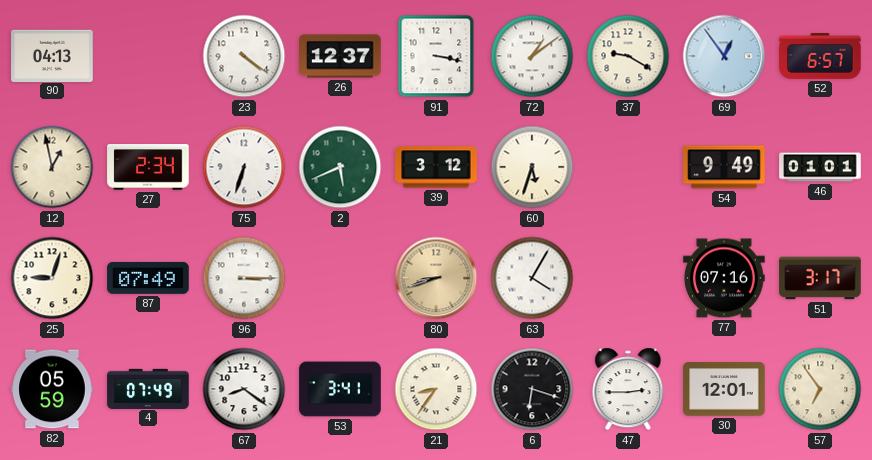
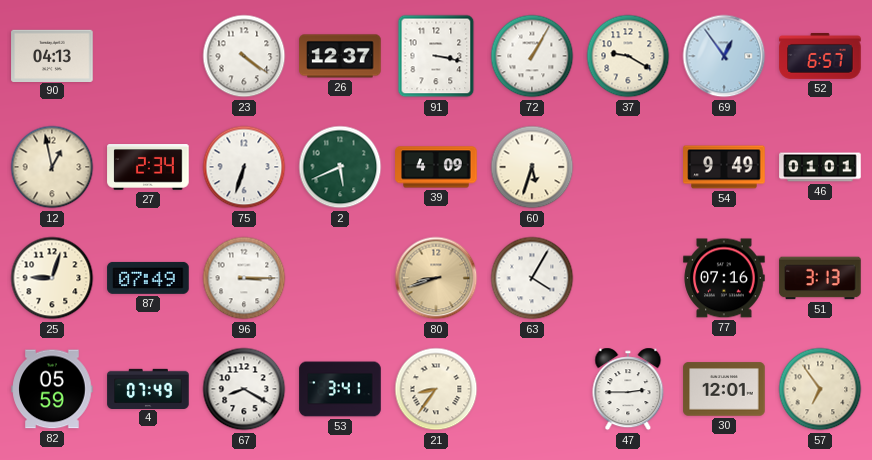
72: 1:09 -> 1:05 (532, 56)
39: 3:12 -> 4:09 (436, 167)
51: 3:17 -> 3:13 (820, 278)
67: 8:21 -> 8:20 (244, 389)
6: 6:18 -> none (532, 389)
